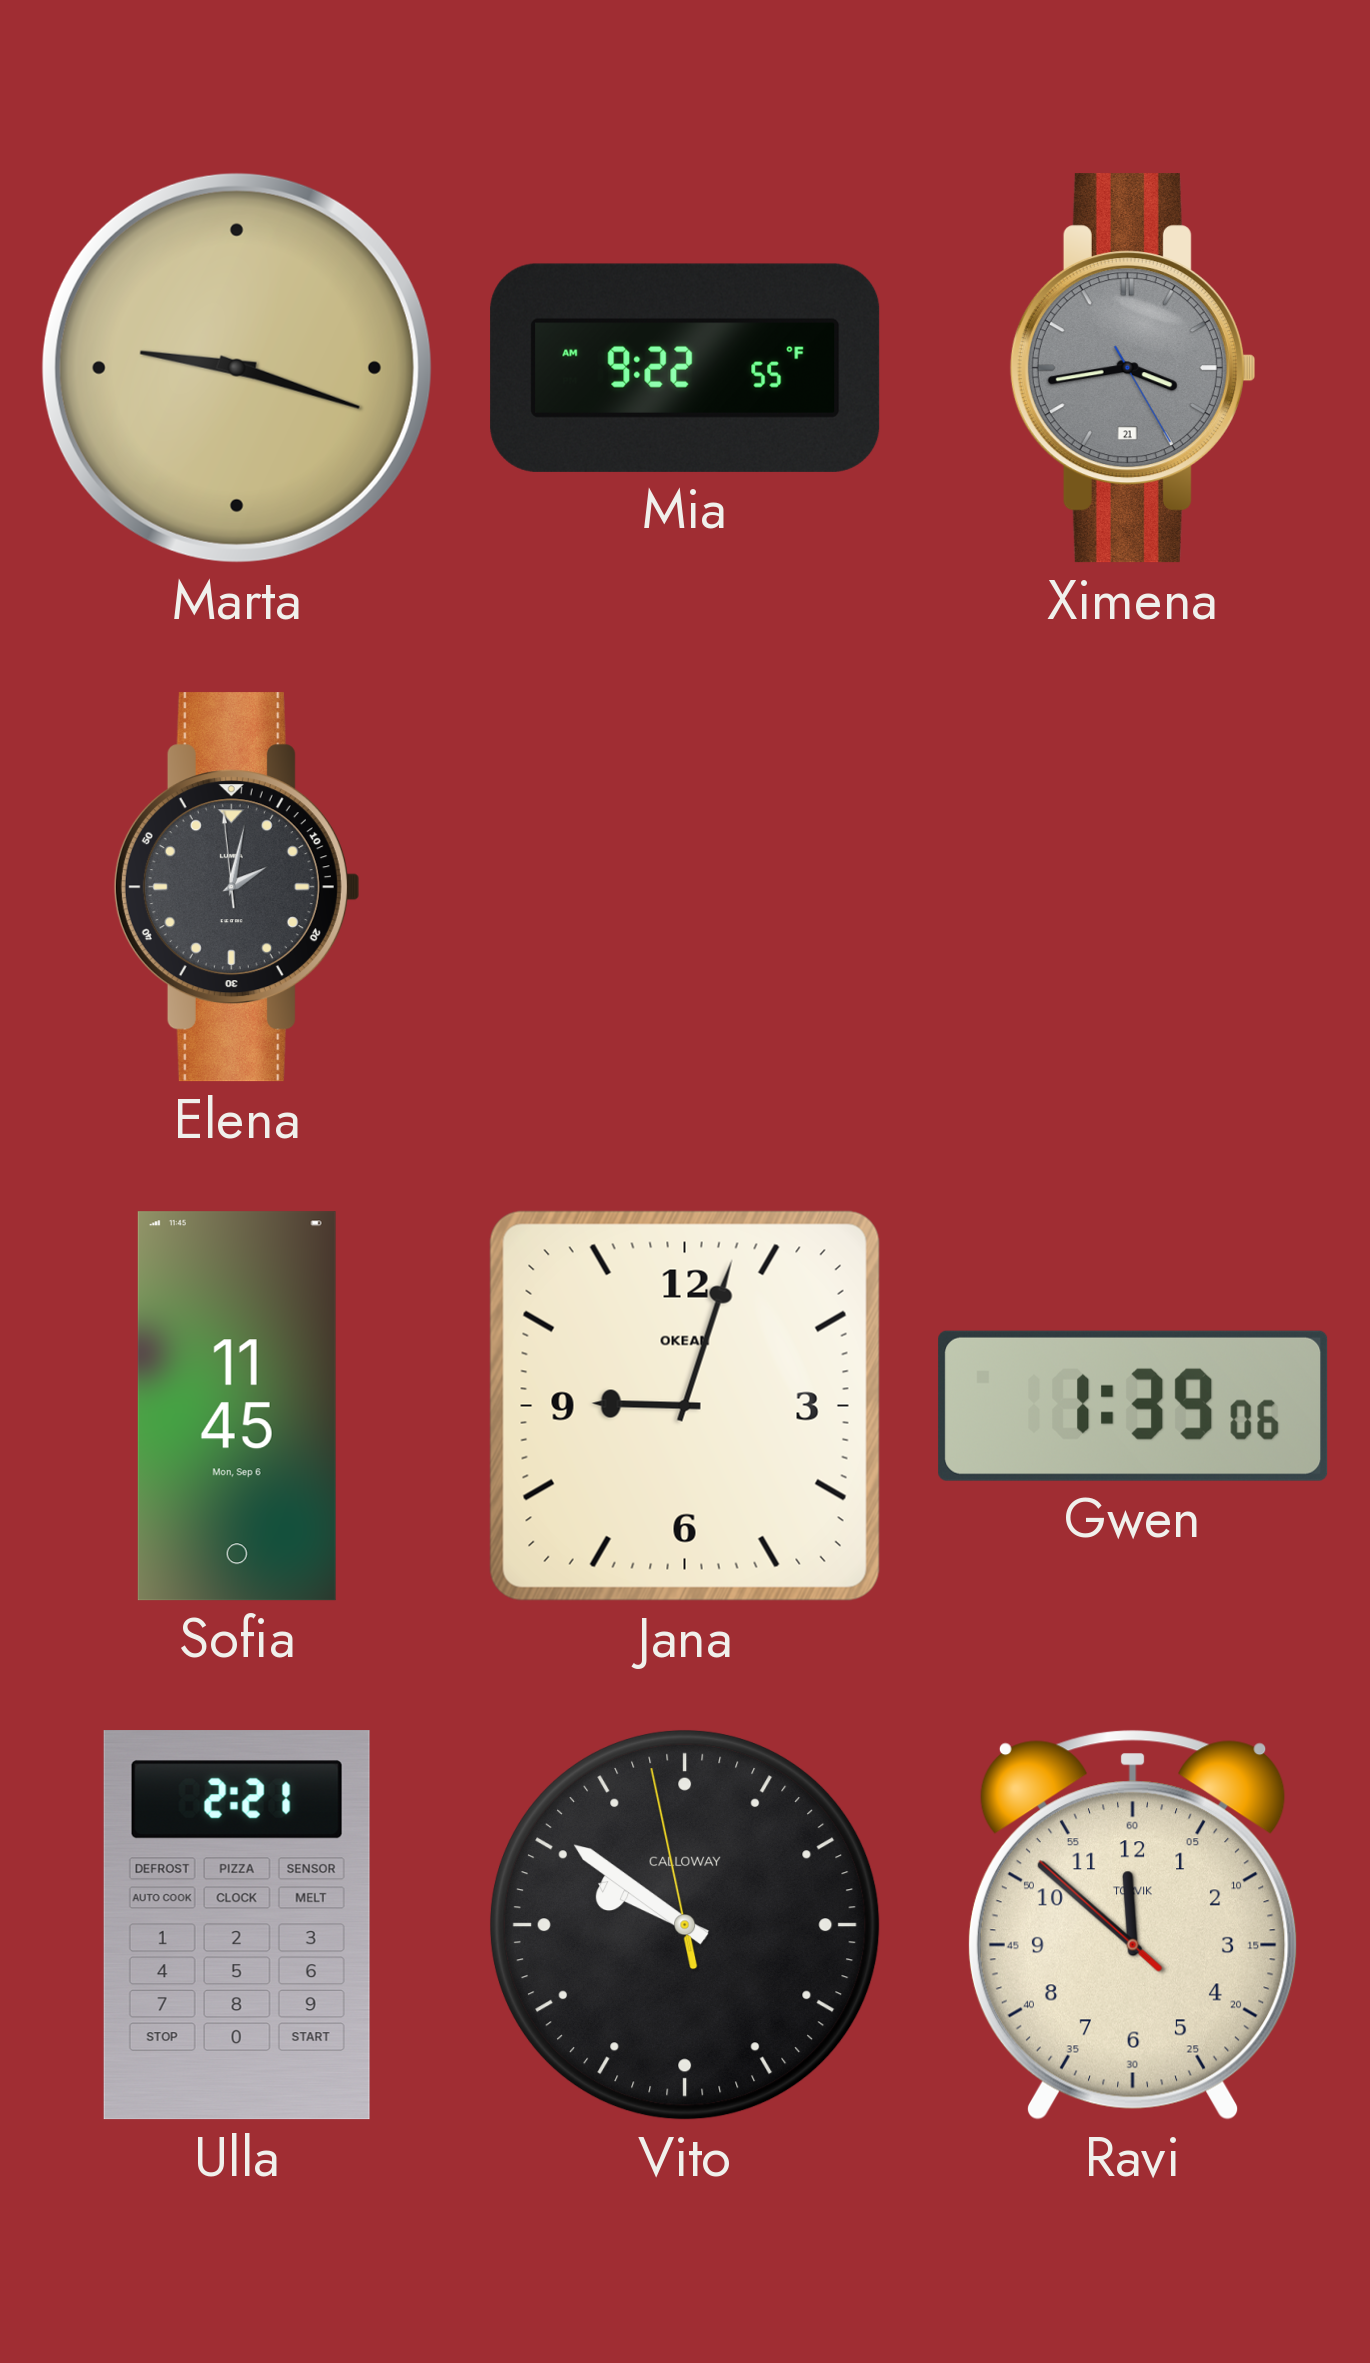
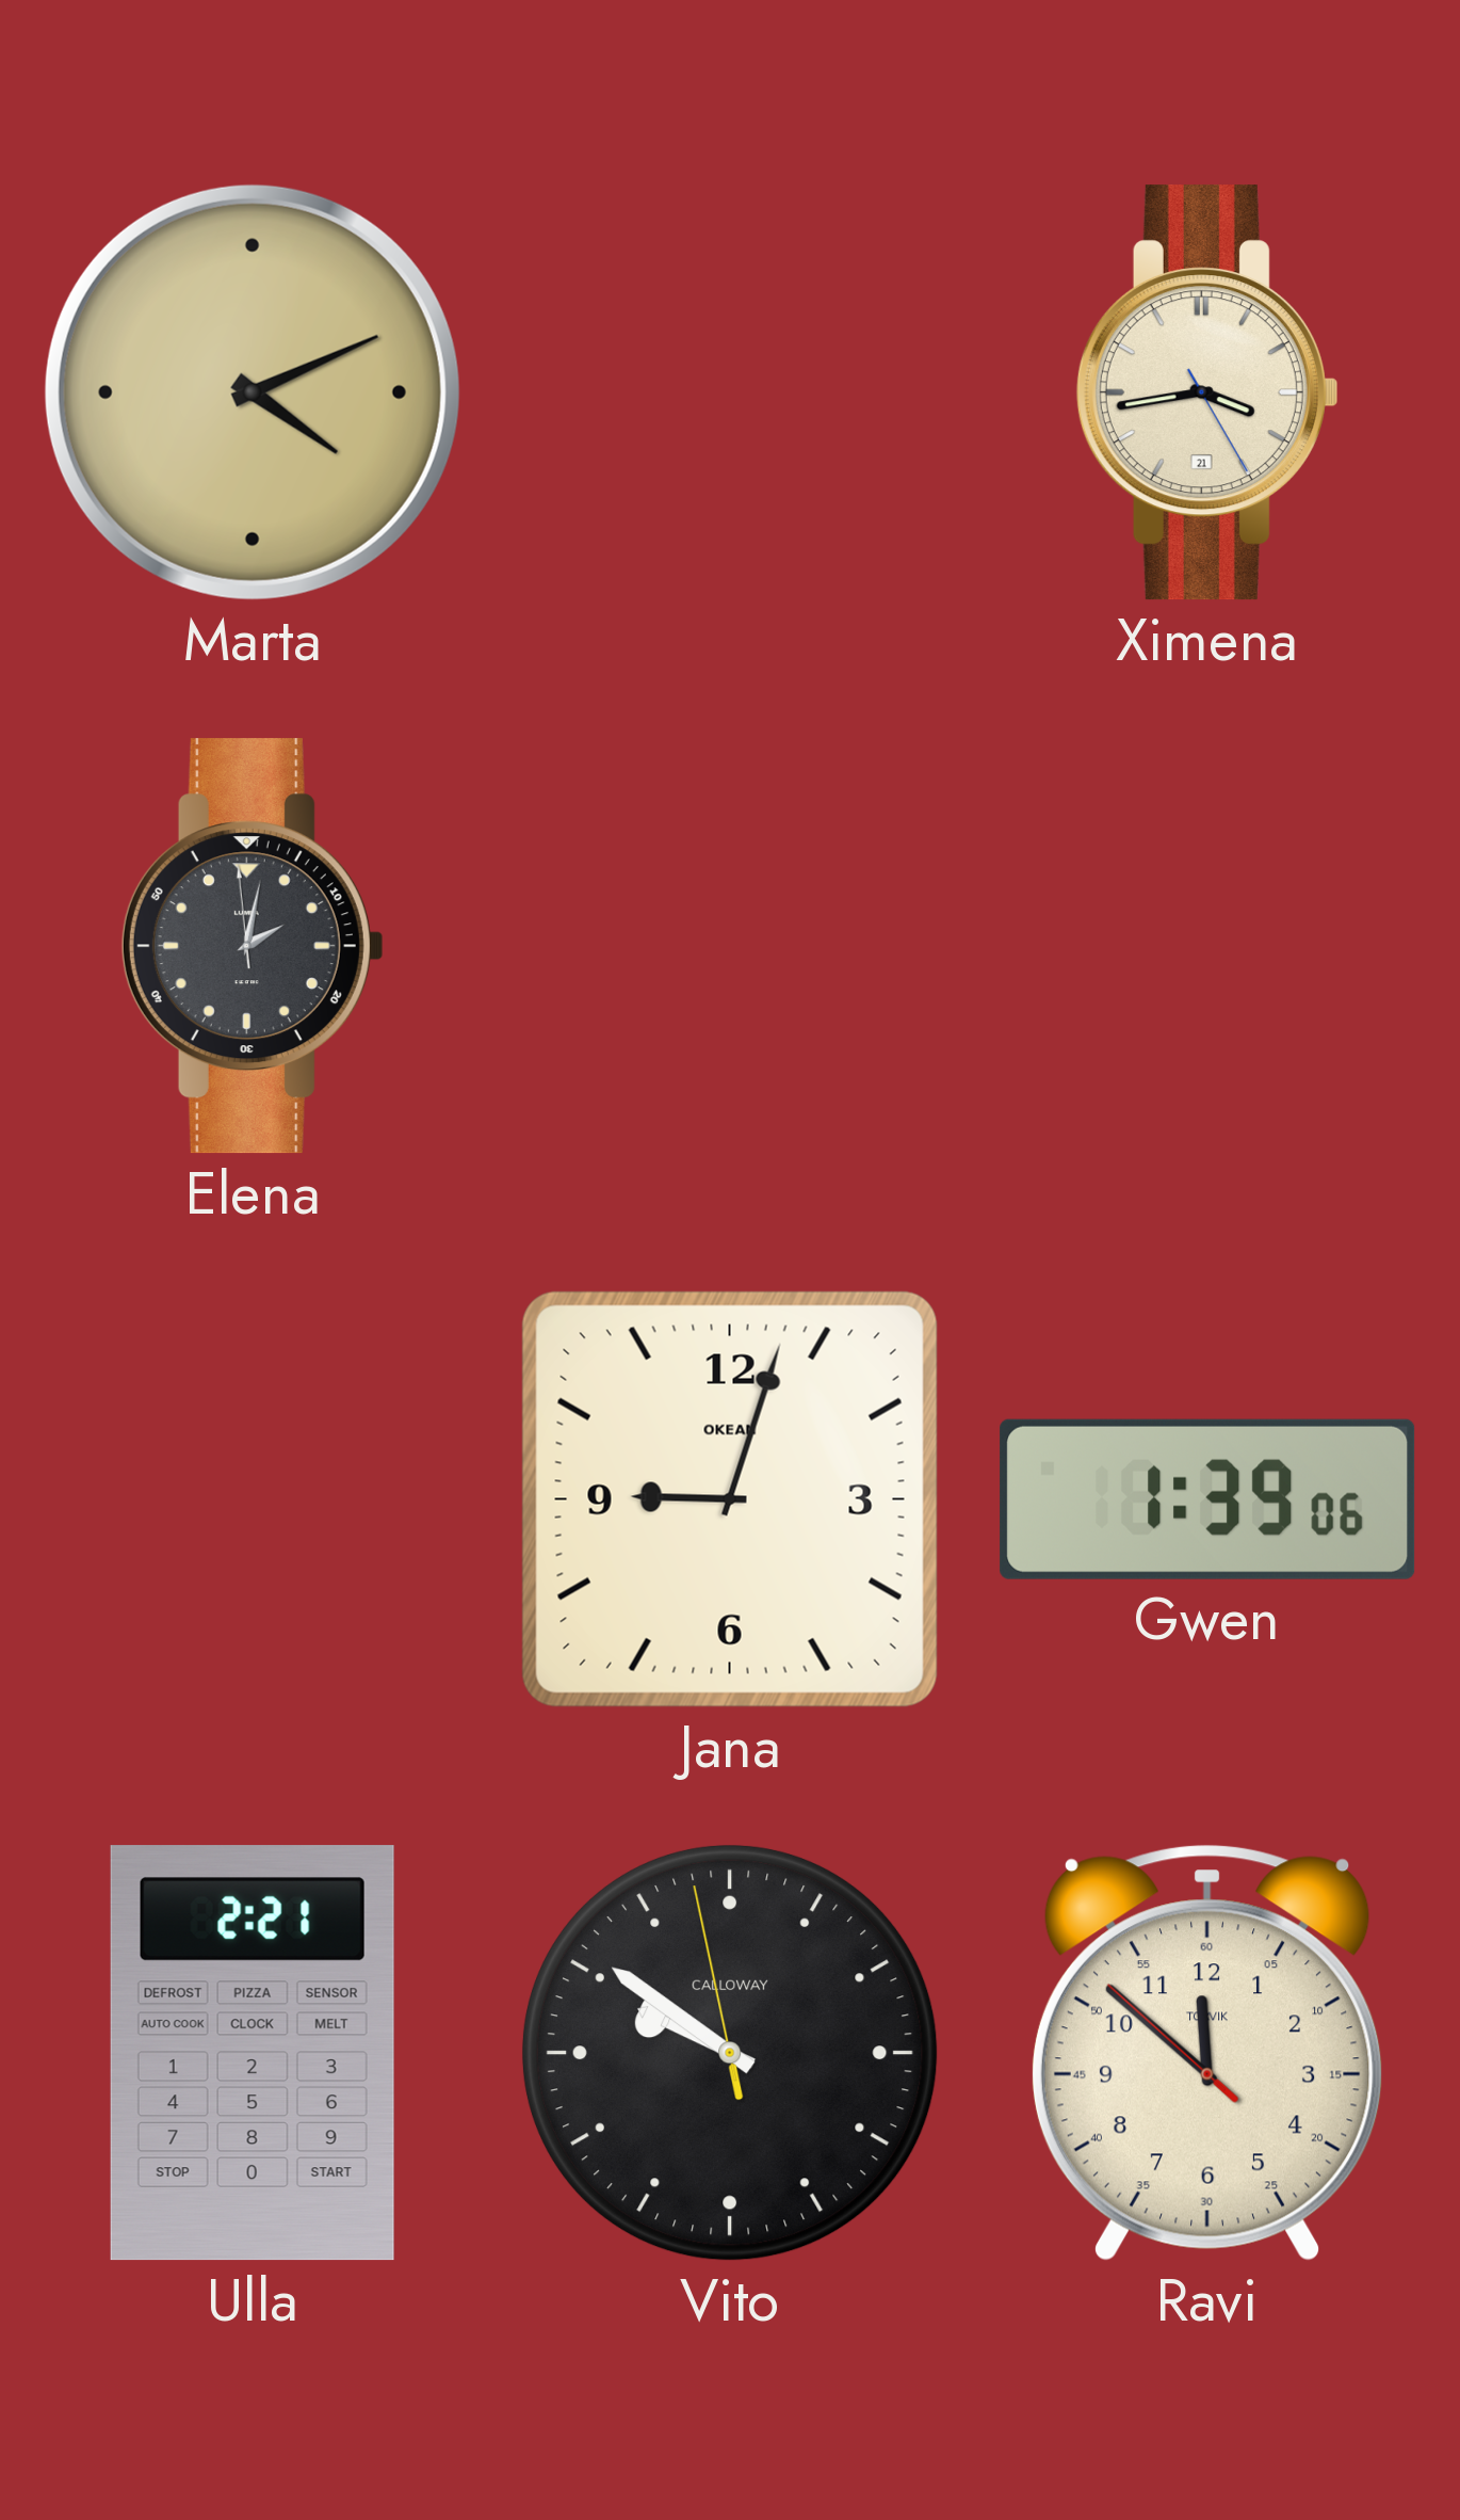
Marta: 9:18 -> 4:11 (253, 392)
Mia: 9:22 -> none (685, 368)
Ximena dial: grey -> cream (1207, 392)
Sofia: 11:45 -> none (237, 1406)
